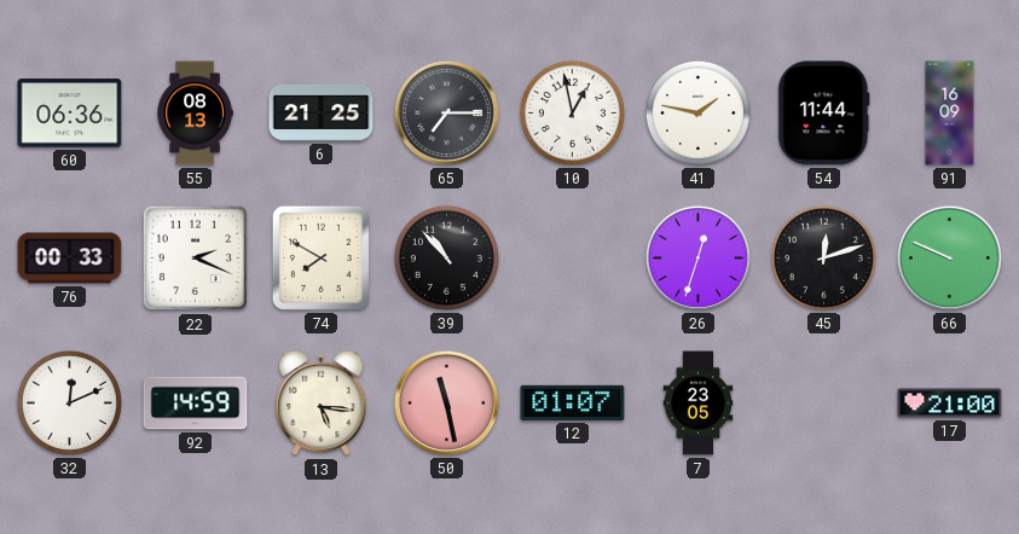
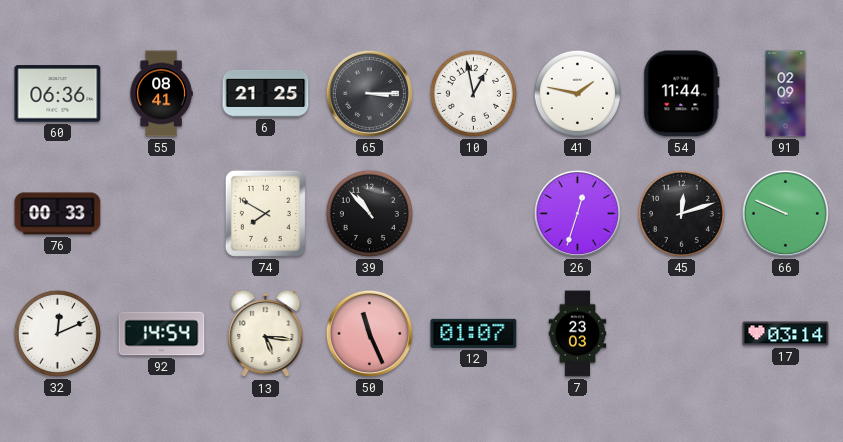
55: 08:13 -> 08:41 (161, 94)
65: 7:15 -> 3:15 (369, 93)
91: 16:09 -> 02:09 (786, 94)
22: 2:19 -> none (196, 259)
92: 14:59 -> 14:54 (162, 334)
50: 11:28 -> 11:26 (369, 333)
7: 23:05 -> 23:03 (578, 334)
17: 21:00 -> 03:14 (786, 334)
